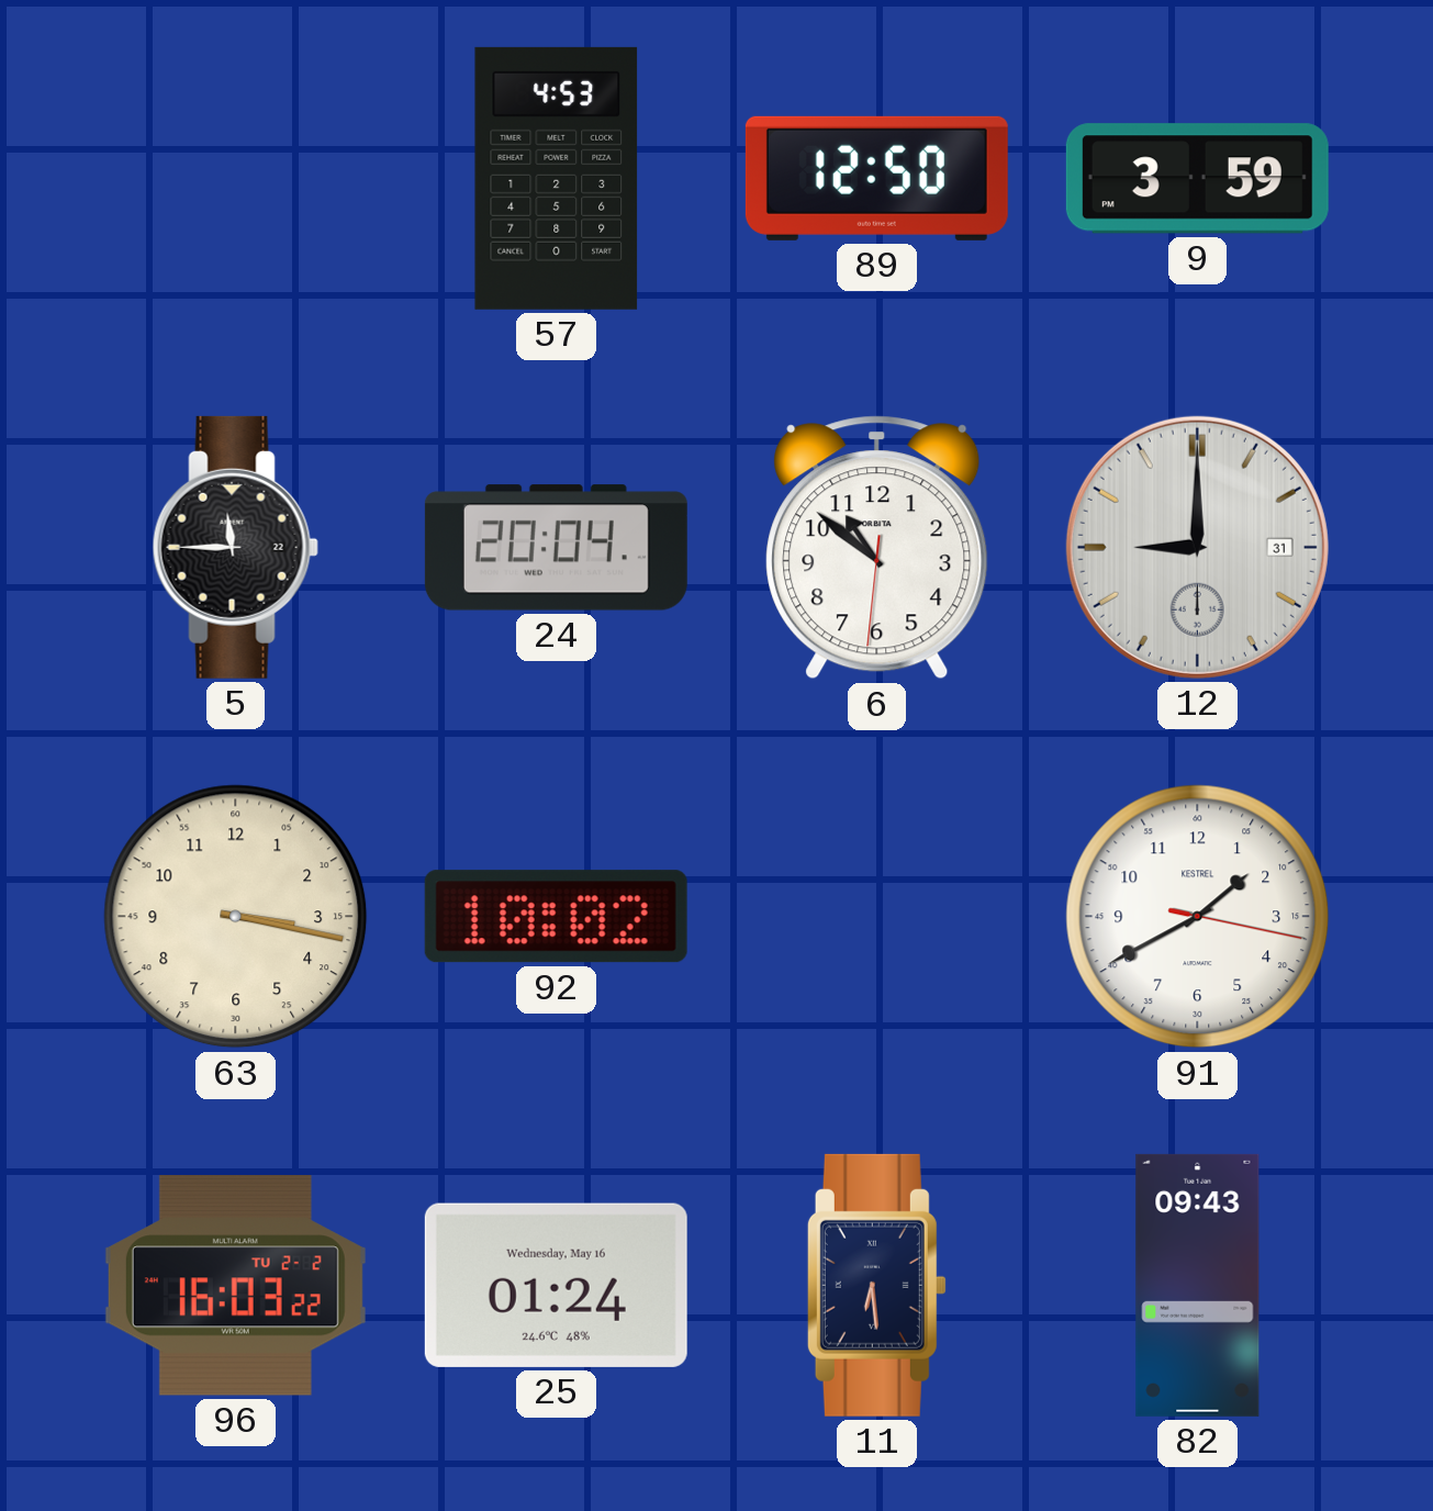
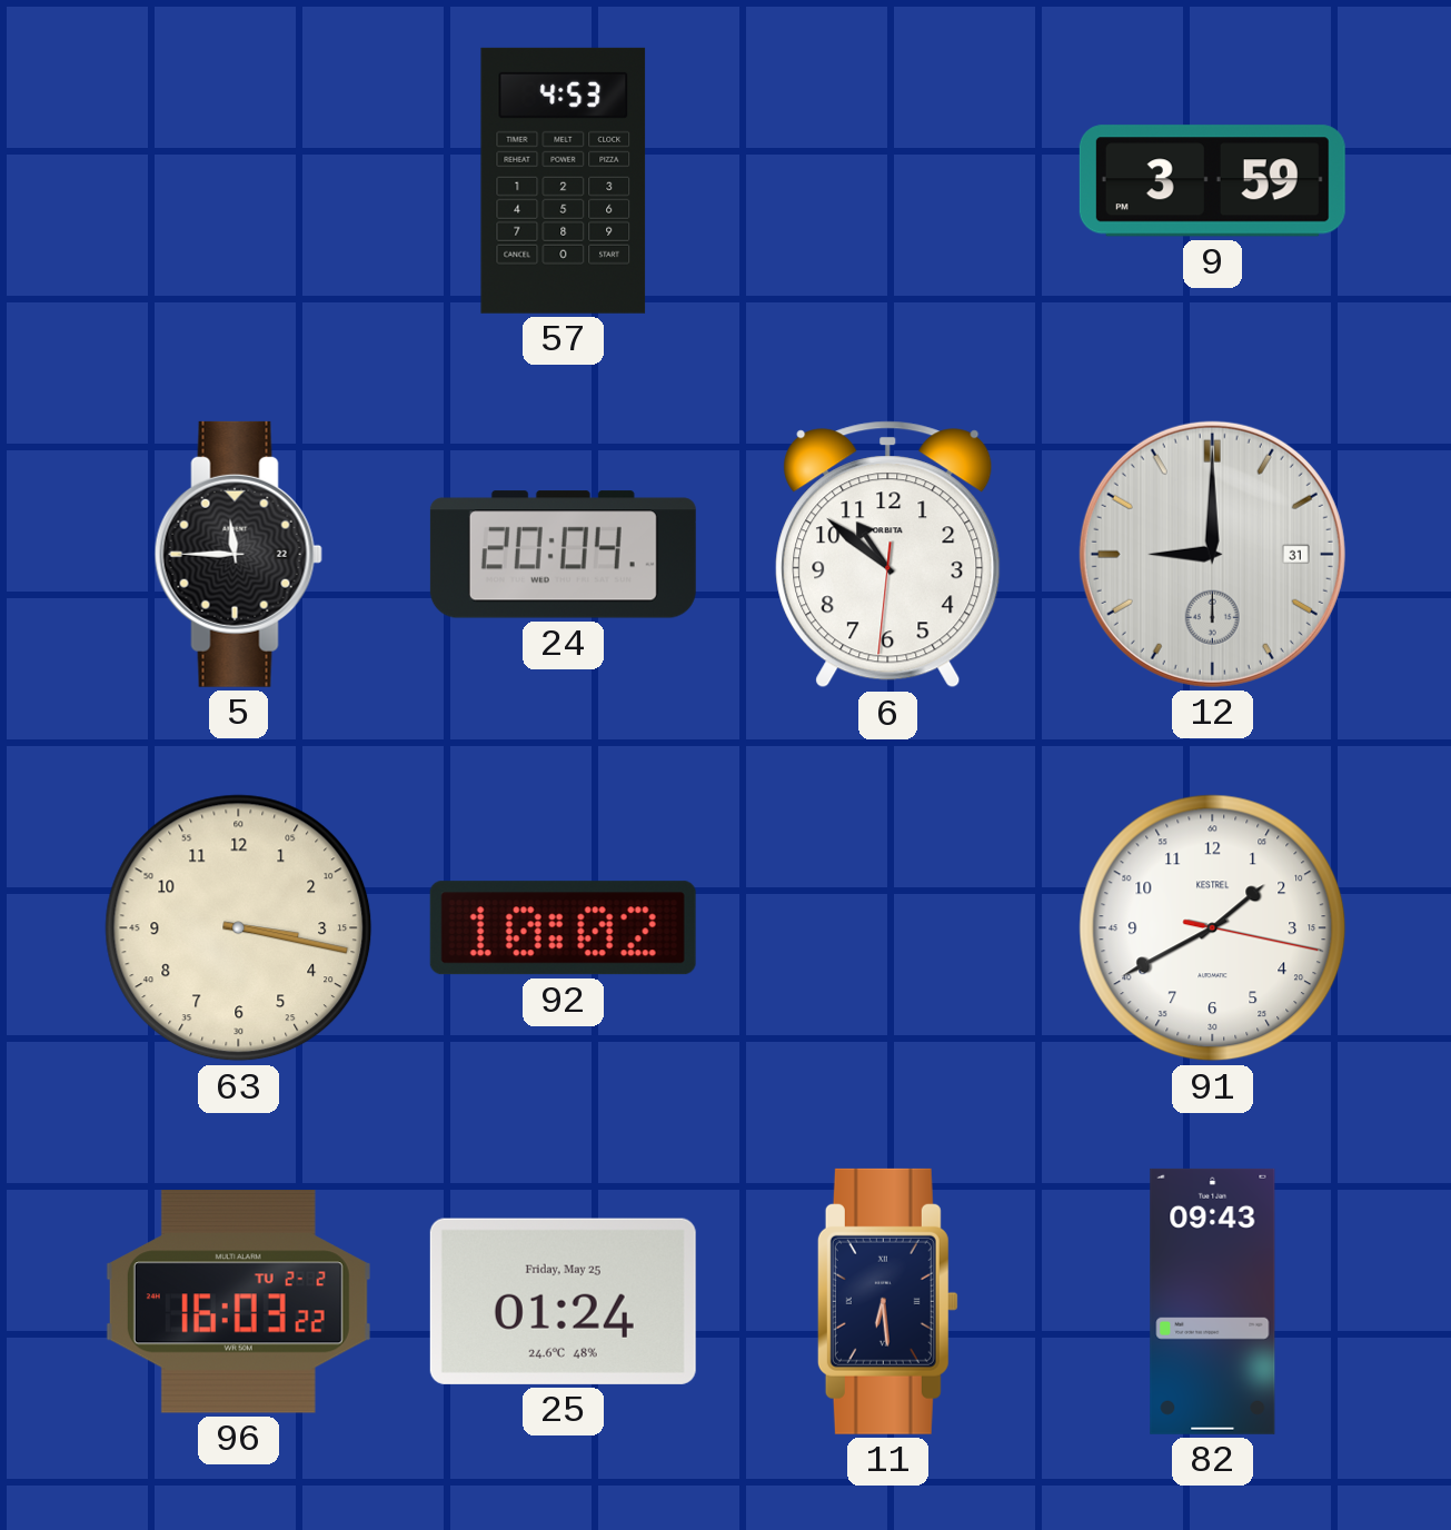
89: 12:50 -> none (876, 178)
25 date: Wednesday, May 16 -> Friday, May 25 (563, 1301)
